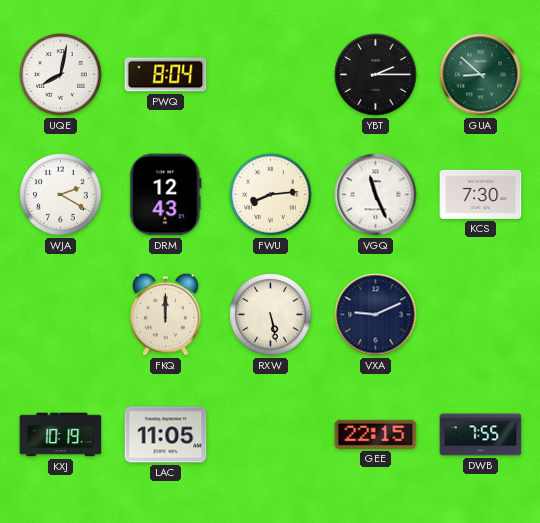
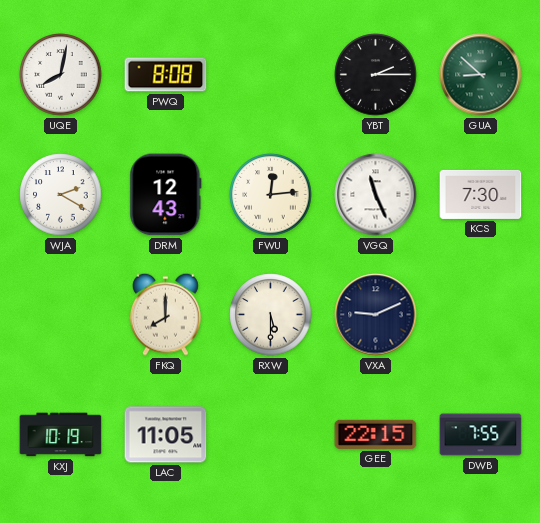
PWQ: 8:04 -> 8:08 (166, 75)
FWU: 8:14 -> 12:14 (271, 195)
FKQ: 12:00 -> 8:00 (165, 314)
RXW: 5:28 -> 5:30 (271, 315)
